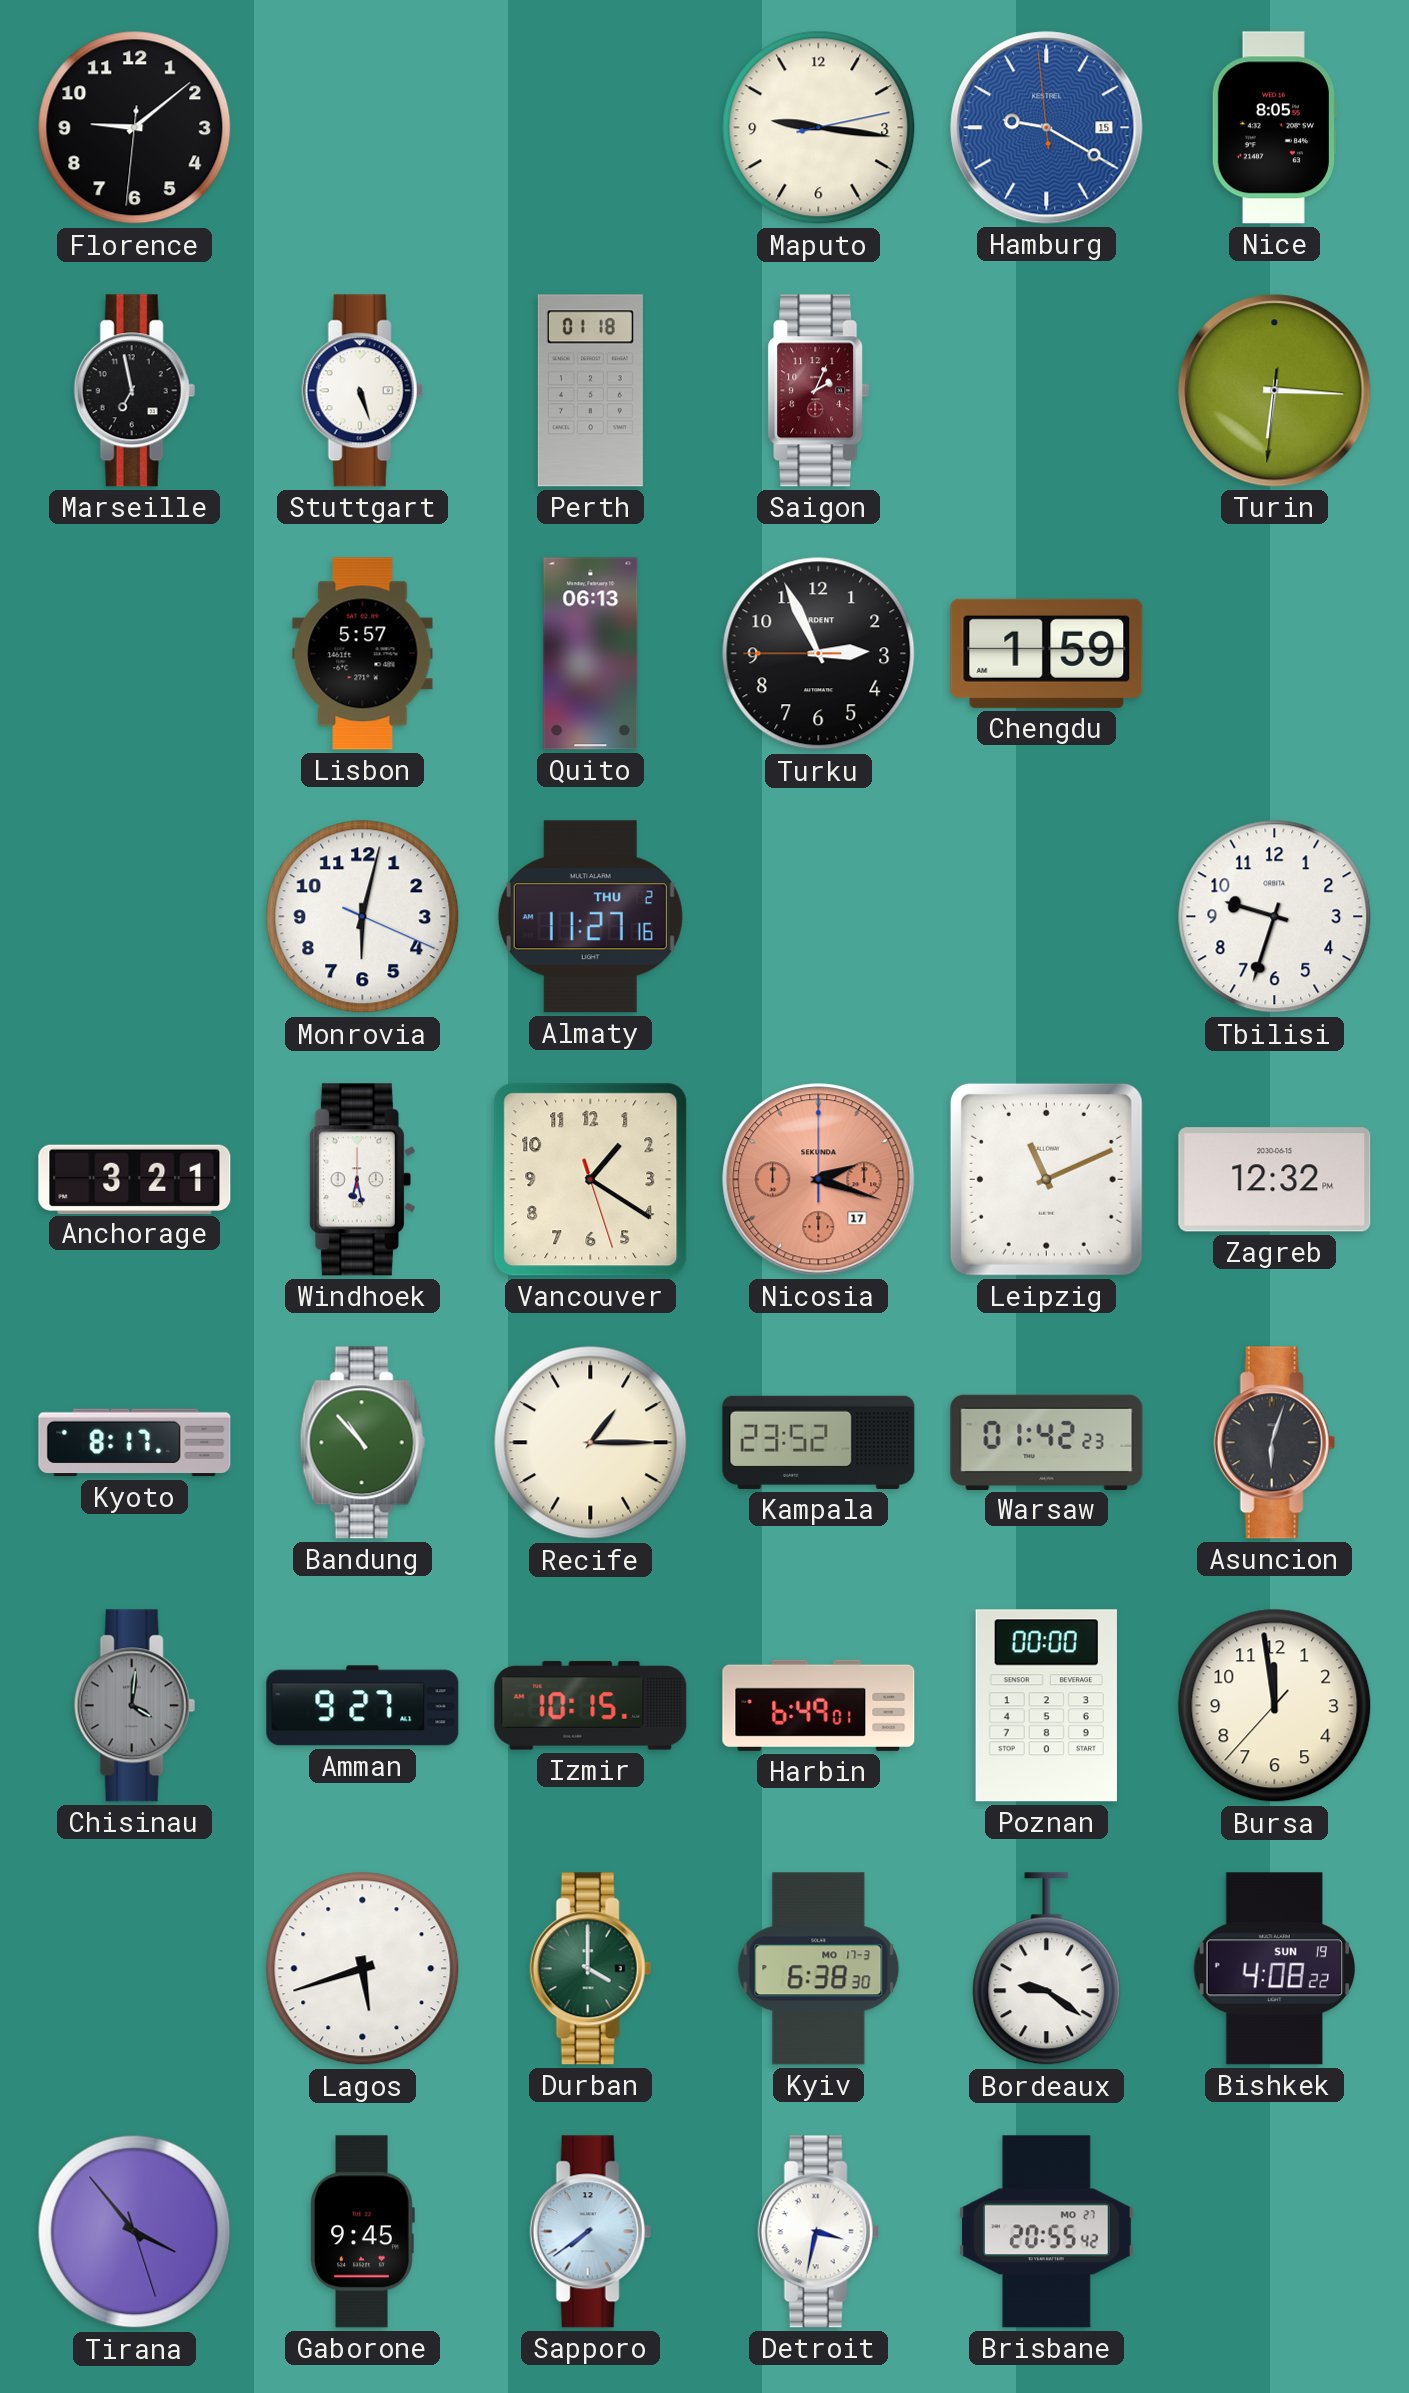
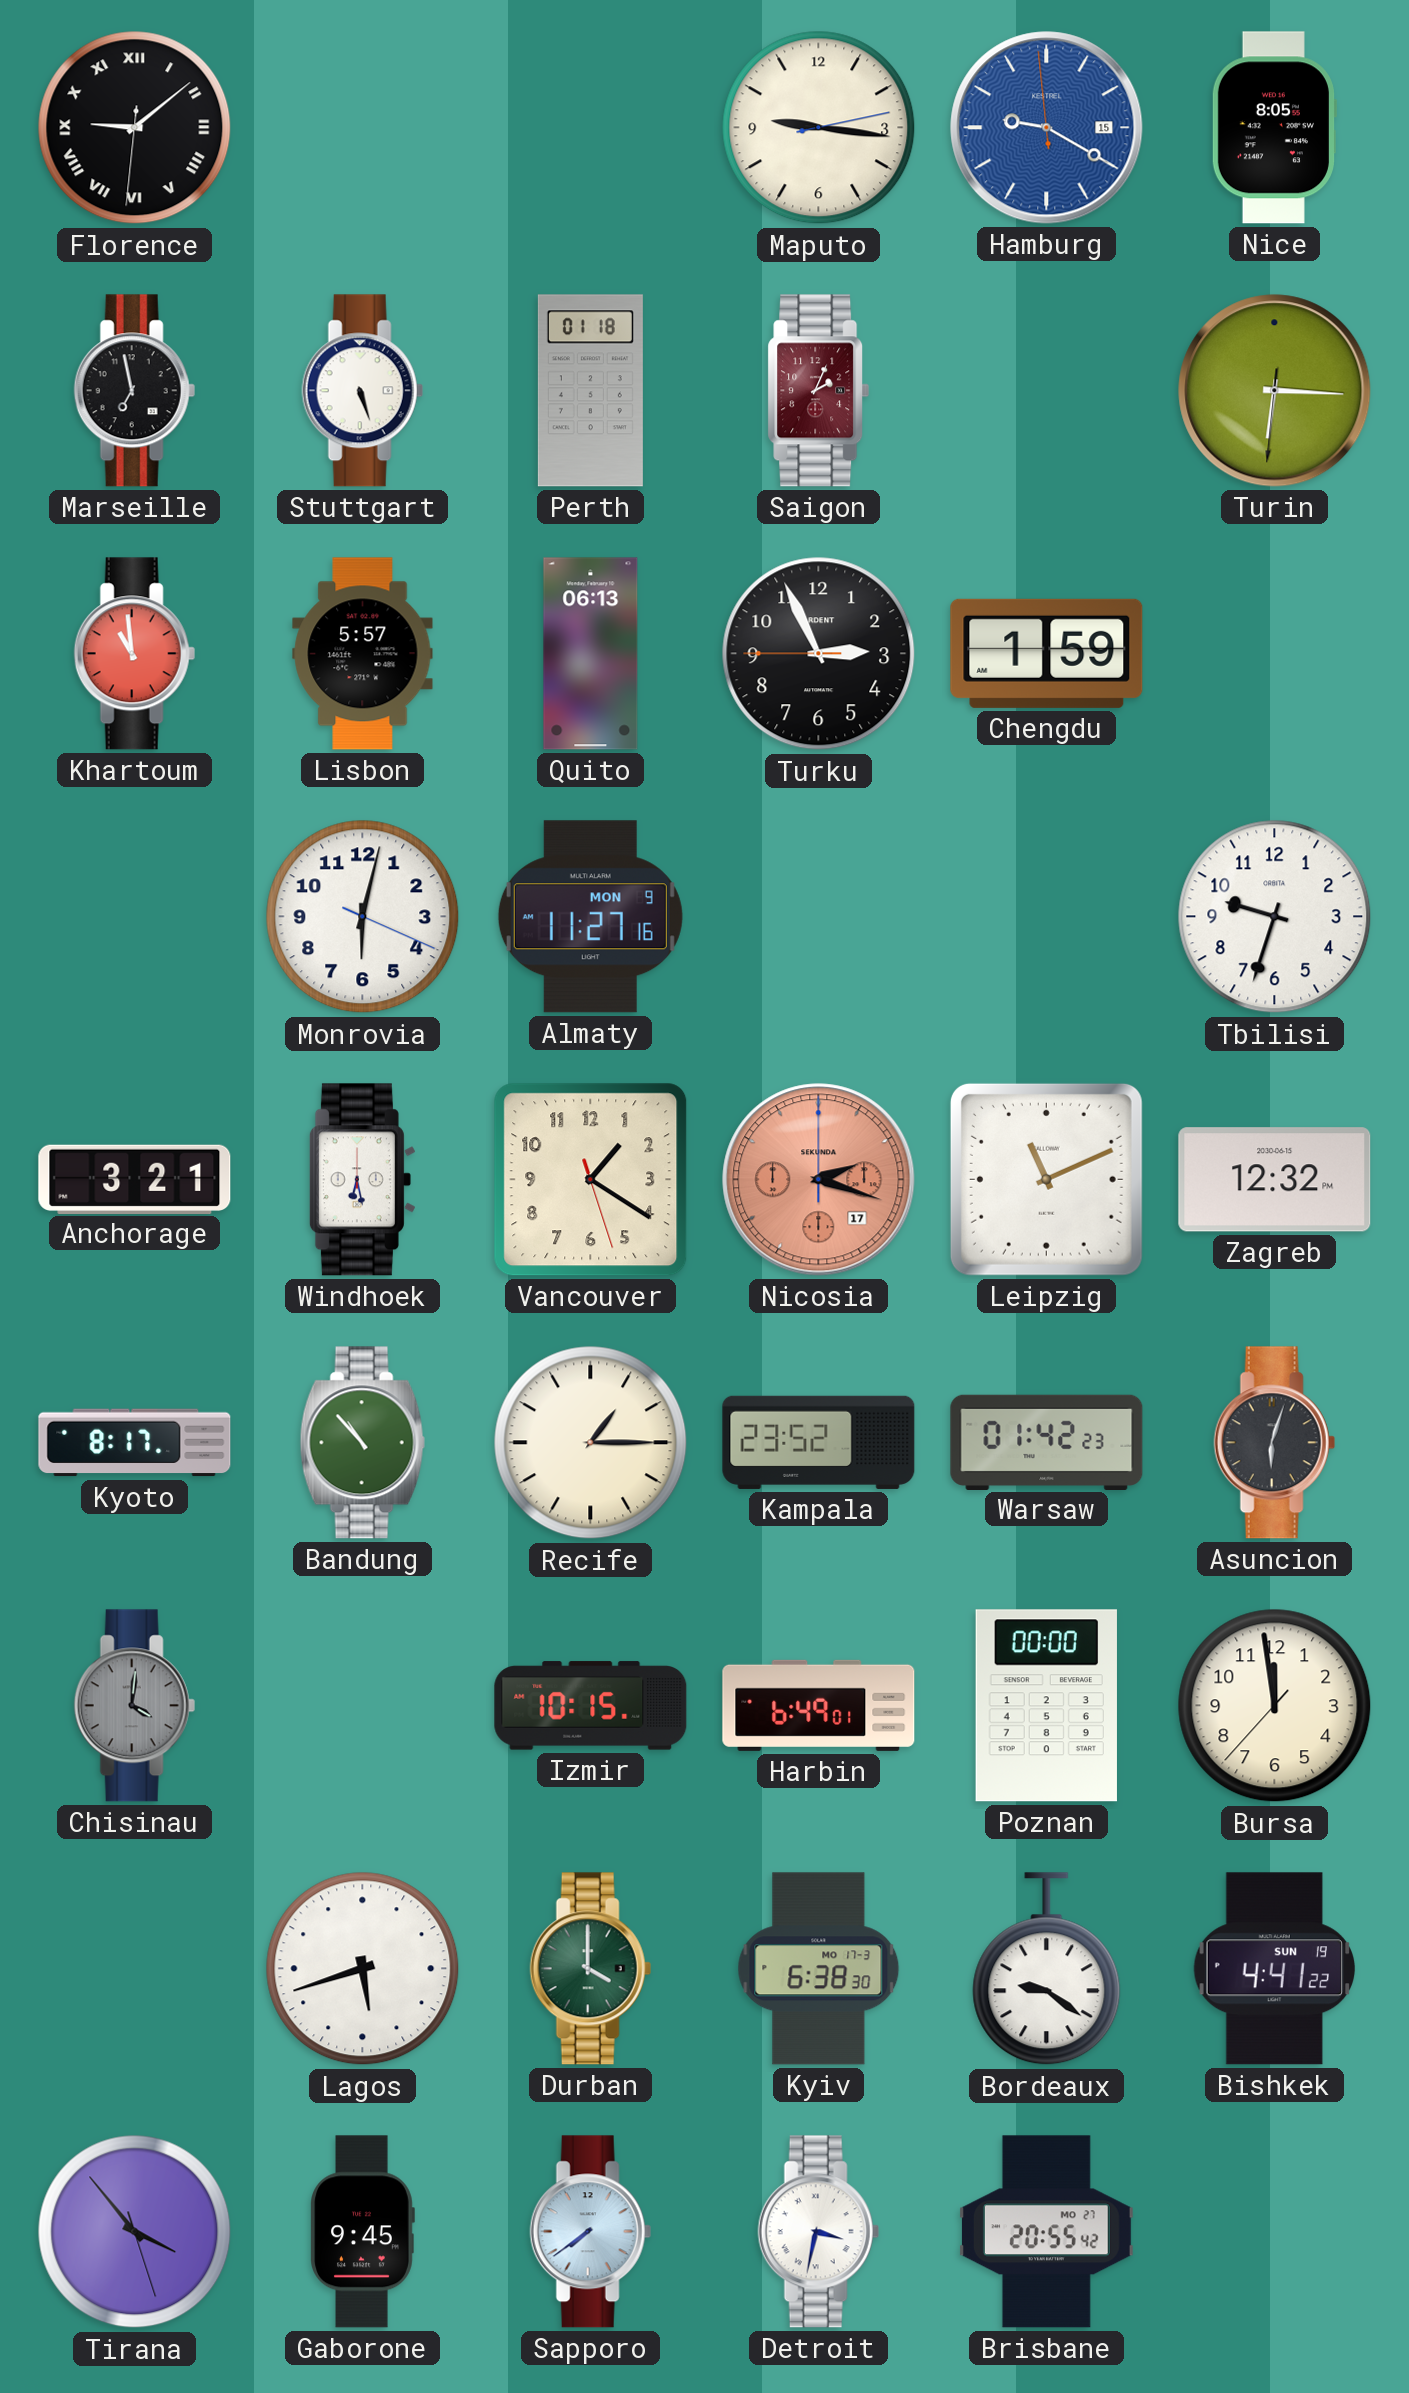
Florence numerals: Arabic -> Roman (135, 128)
Khartoum: none -> 10:59 (134, 654)
Almaty date: THU 2 -> MON 9 (590, 917)
Amman: 9:27 -> none (363, 1706)
Bishkek: 4:08 -> 4:41 (1274, 1969)
